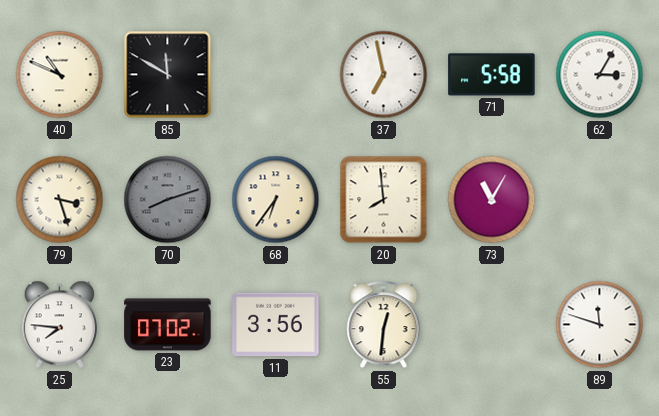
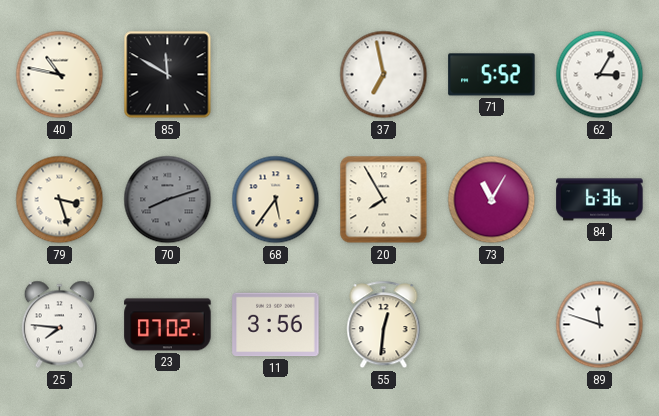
40: 10:49 -> 10:47 (60, 75)
71: 5:58 -> 5:52 (492, 75)
68: 6:36 -> 5:36 (276, 200)
20: 7:59 -> 7:55 (384, 200)
84: none -> 6:36 (600, 200)
